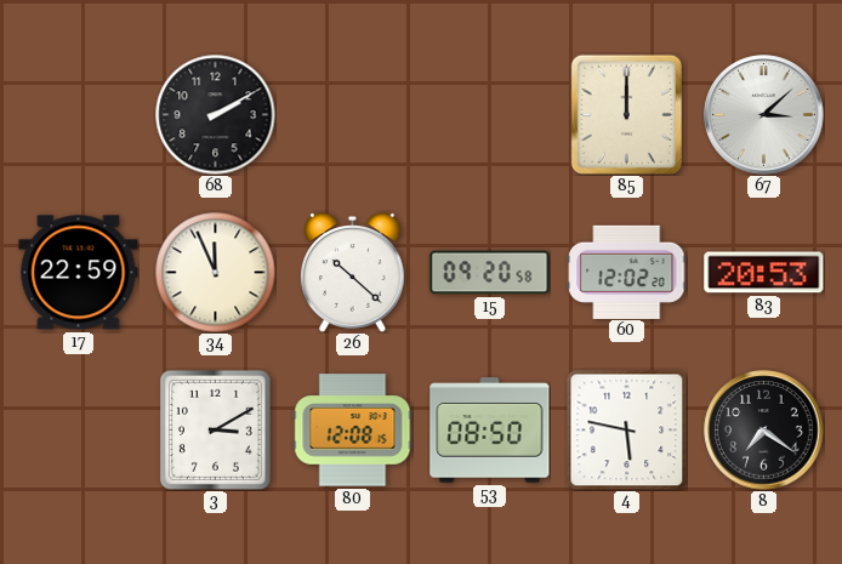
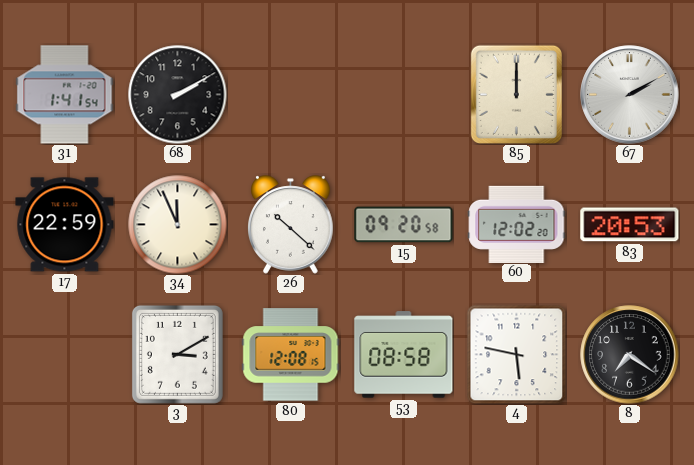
31: none -> 1:41 (65, 95)
67: 3:08 -> 2:10 (630, 95)
53: 08:50 -> 08:58 (404, 355)
